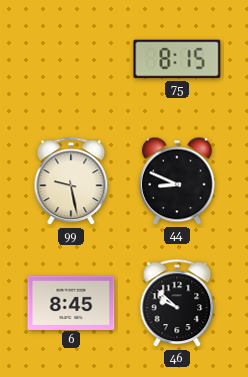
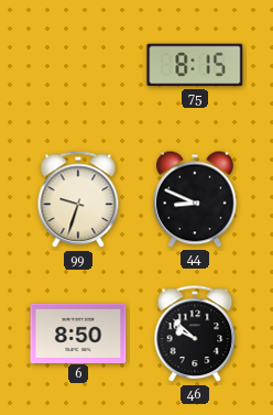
99: 9:28 -> 9:33 (78, 200)
6: 8:45 -> 8:50 (78, 332)
